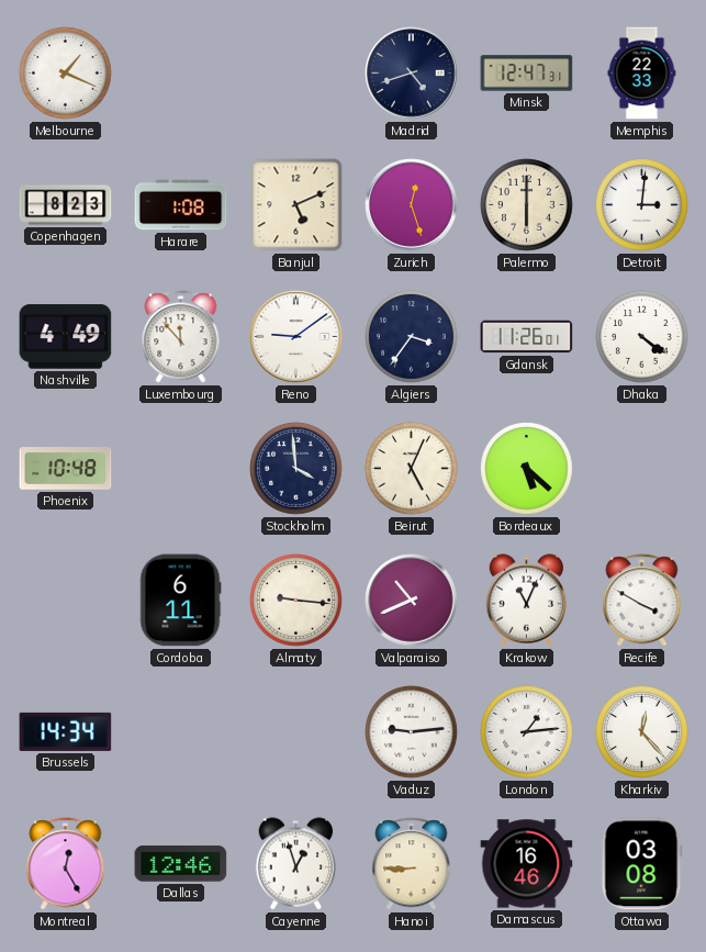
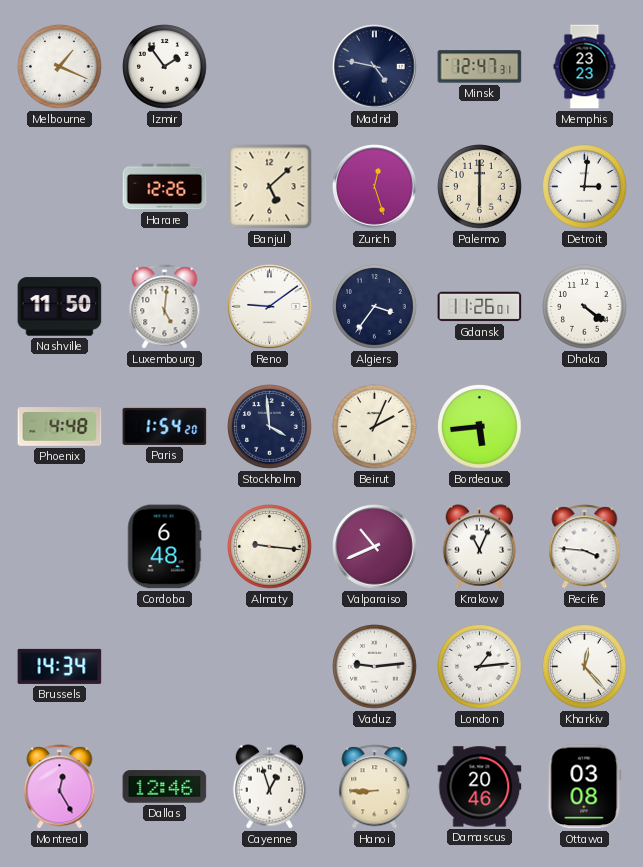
Izmir: none -> 1:54 (165, 67)
Madrid: 4:42 -> 4:47 (375, 67)
Memphis: 22:33 -> 23:23 (585, 67)
Copenhagen: 8:23 -> none (66, 205)
Harare: 1:08 -> 12:26 (165, 187)
Banjul: 5:11 -> 5:08 (270, 187)
Nashville: 4:49 -> 11:50 (60, 307)
Luxembourg: 11:53 -> 5:01 (165, 307)
Phoenix: 10:48 -> 4:48 (60, 427)
Paris: none -> 1:54 (165, 426)
Beirut: 5:04 -> 2:04 (375, 427)
Bordeaux: 5:22 -> 5:44 (480, 427)
Cordoba: 6:11 -> 6:48 (164, 547)
Recife: 3:50 -> 3:46 (585, 547)
Damascus: 16:46 -> 20:46 (480, 787)
